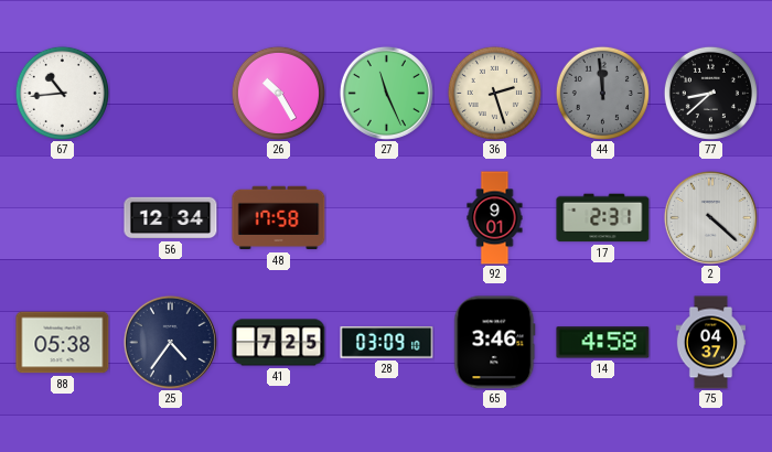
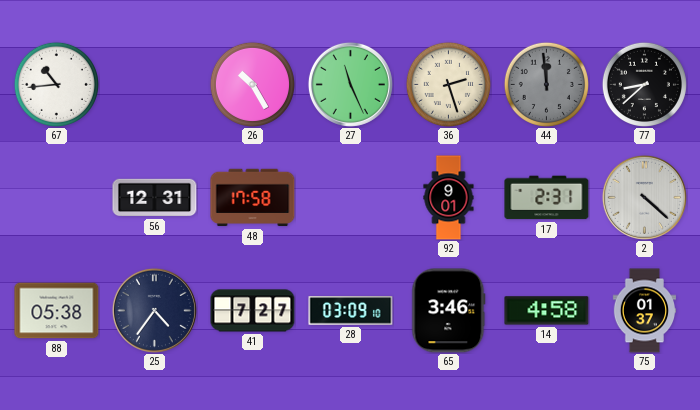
56: 12:34 -> 12:31 (155, 198)
41: 7:25 -> 7:27 (253, 311)
75: 04:37 -> 01:37 (645, 311)
